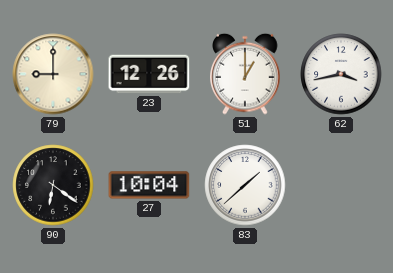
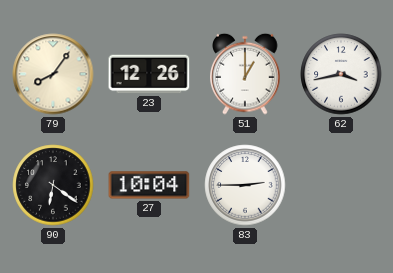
79: 9:00 -> 8:06 (53, 74)
83: 1:38 -> 2:45 (245, 185)
